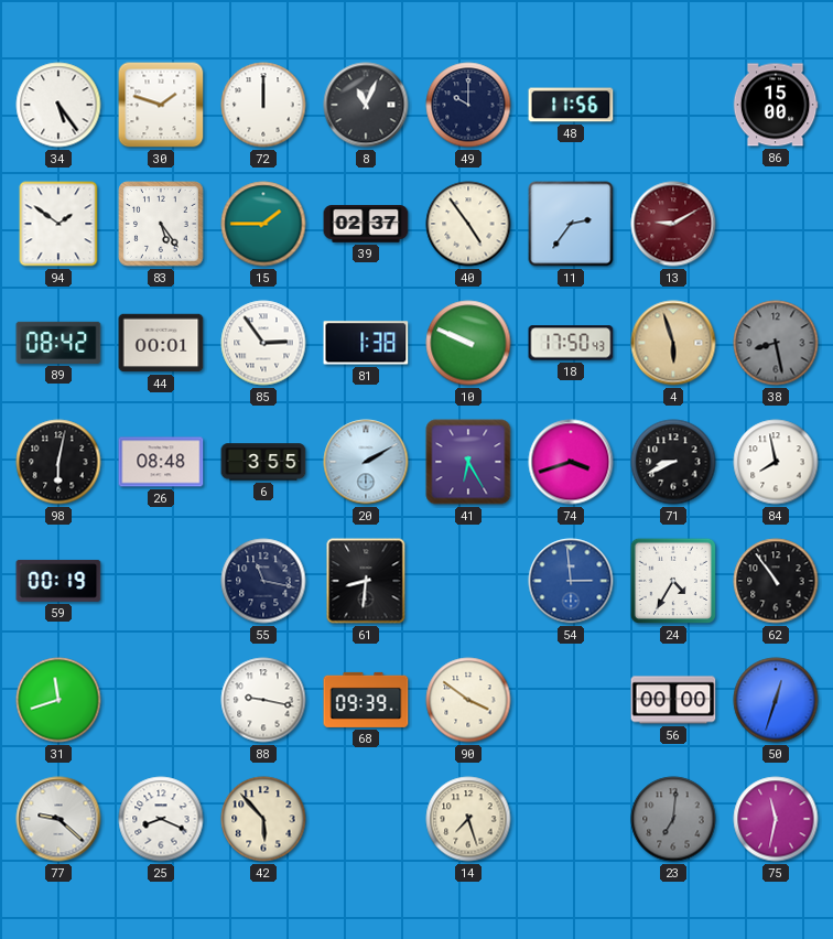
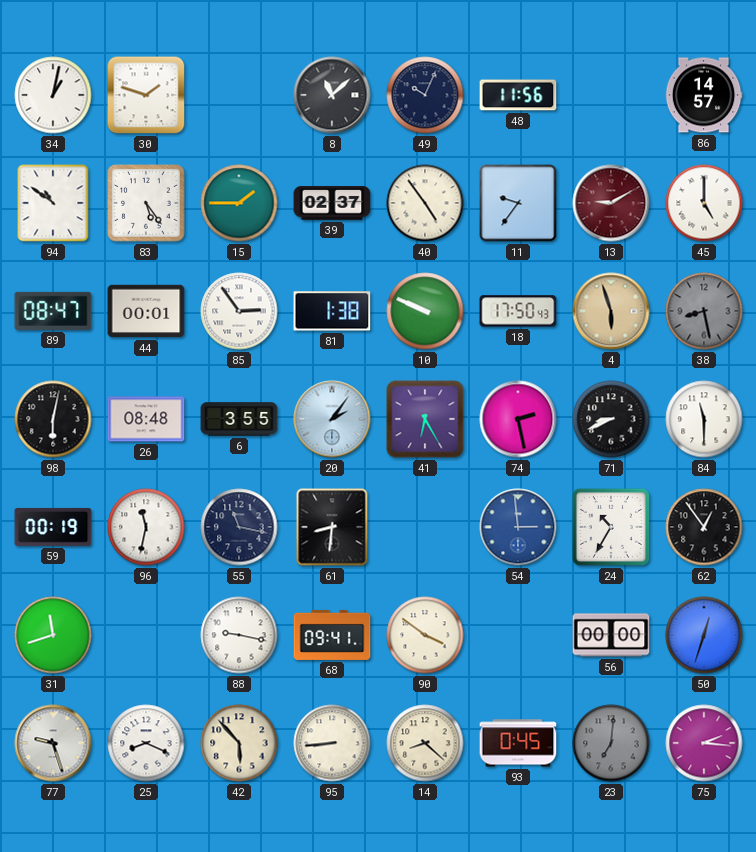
34: 5:24 -> 1:02 (53, 95)
72: 12:00 -> none (263, 105)
8: 11:04 -> 11:08 (332, 95)
49: 10:00 -> 10:04 (425, 95)
86: 15:00 -> 14:57 (704, 95)
94: 1:51 -> 10:51 (53, 203)
11: 2:36 -> 9:36 (518, 203)
45: none -> 5:00 (704, 203)
89: 08:42 -> 08:47 (53, 311)
20: 2:10 -> 2:06 (332, 419)
74: 3:42 -> 2:28 (518, 419)
84: 7:58 -> 11:30 (704, 419)
96: none -> 11:32 (146, 527)
24: 4:35 -> 10:35 (611, 527)
62: 10:54 -> 12:54 (704, 527)
68: 09:39 -> 09:41 (332, 635)
77: 9:22 -> 9:27 (53, 743)
95: none -> 8:44 (332, 743)
14: 7:27 -> 8:22 (425, 743)
93: none -> 0:45 (518, 743)
75: 11:32 -> 2:16 (704, 743)
